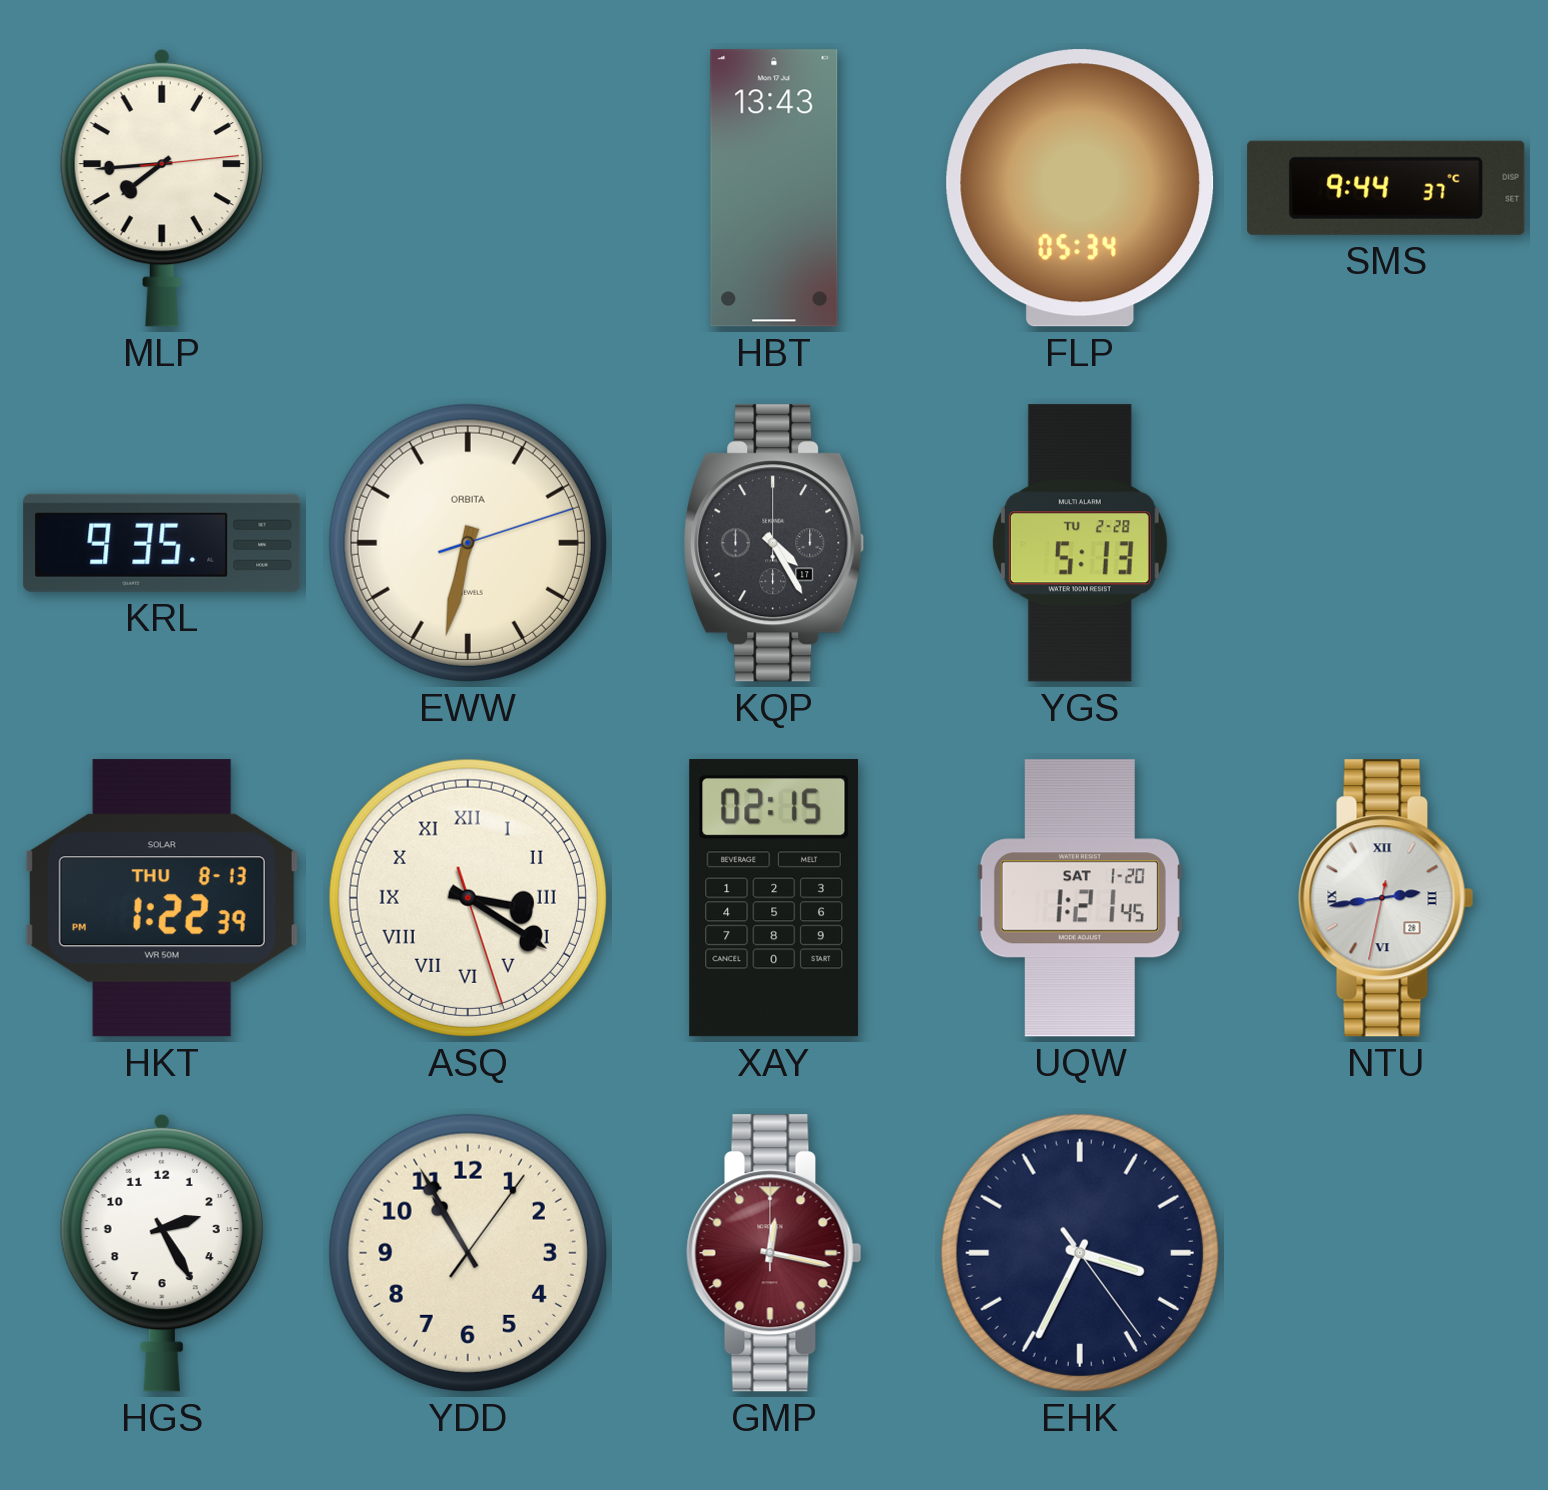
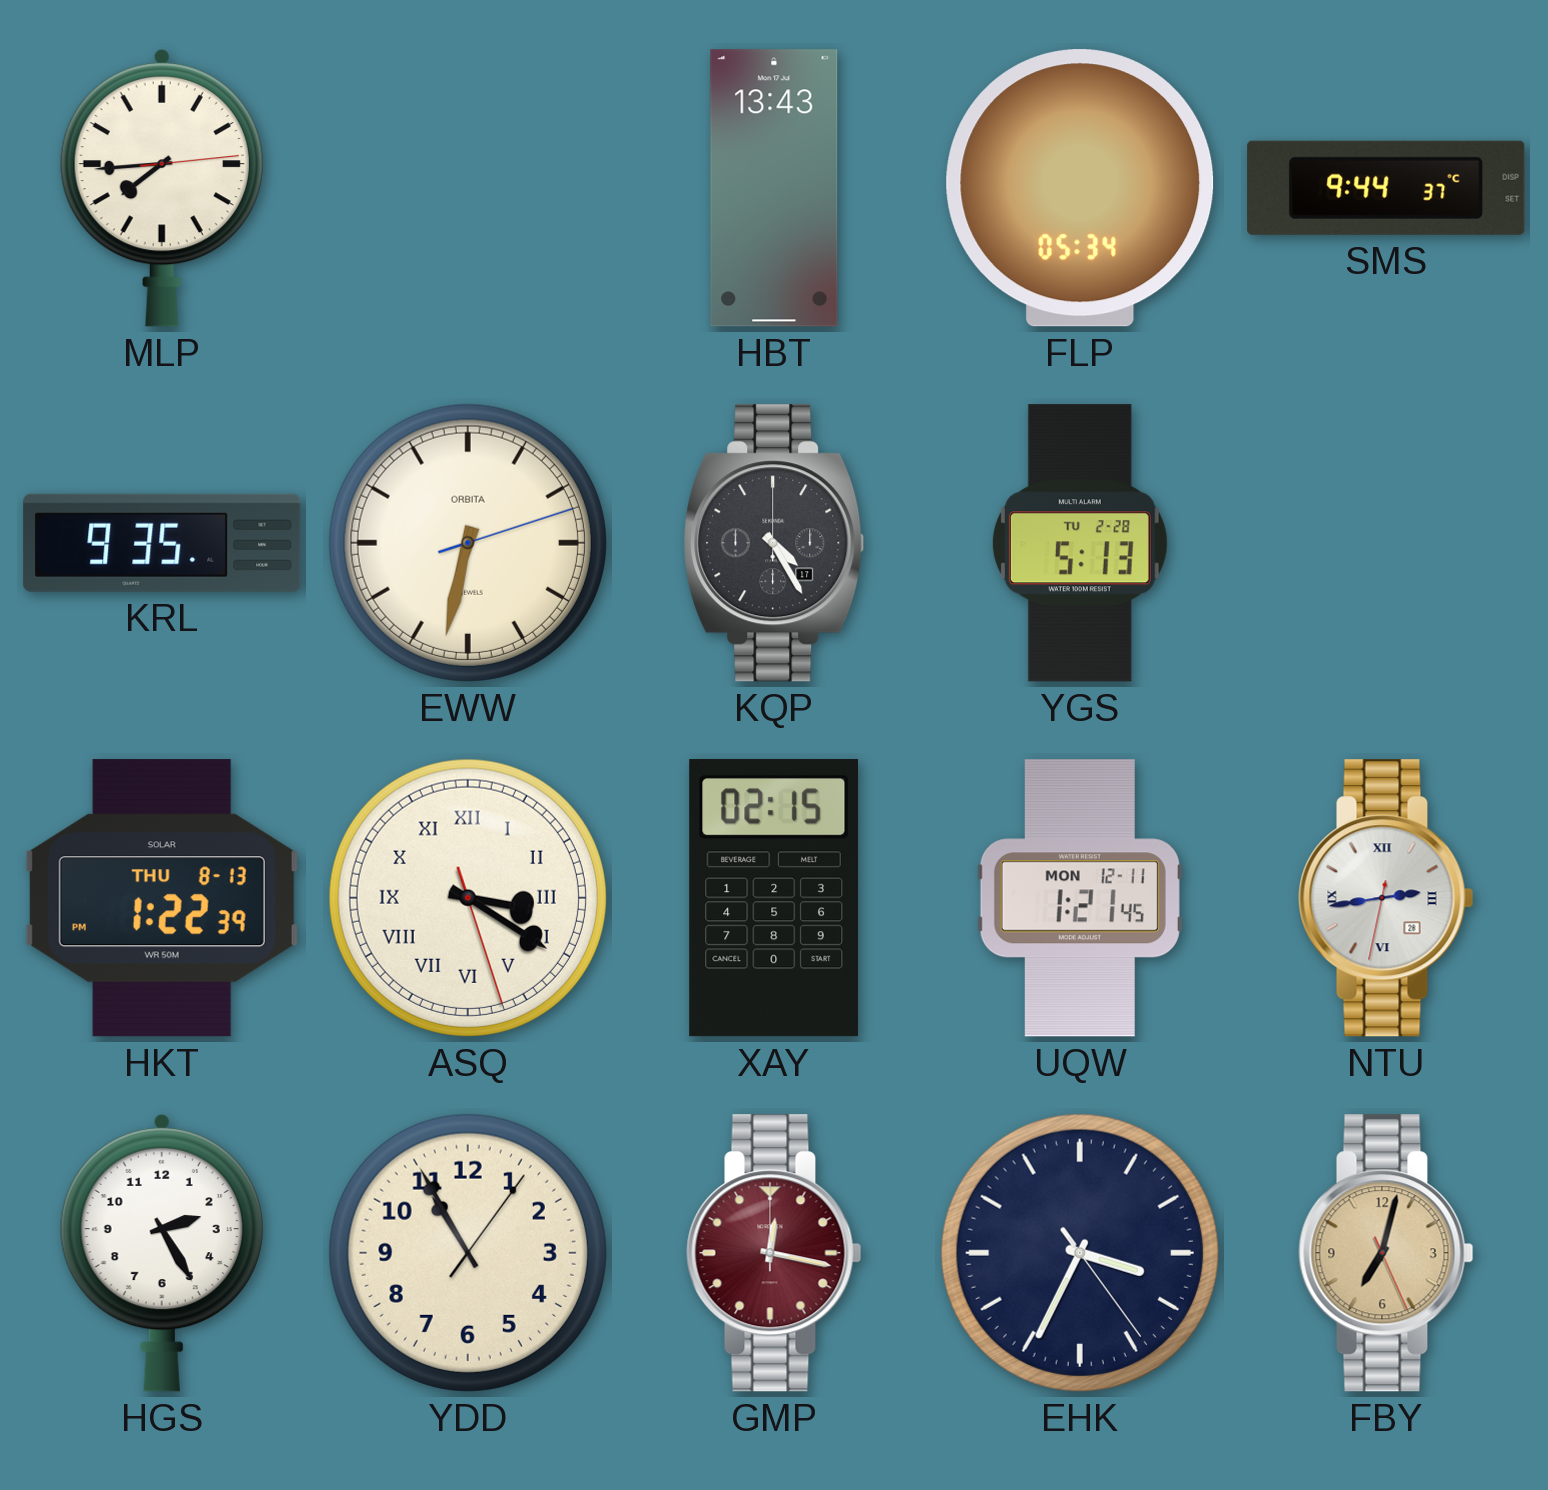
UQW date: SAT 1-20 -> MON 12-11 (1080, 898)
FBY: none -> 7:02 (1386, 1253)
